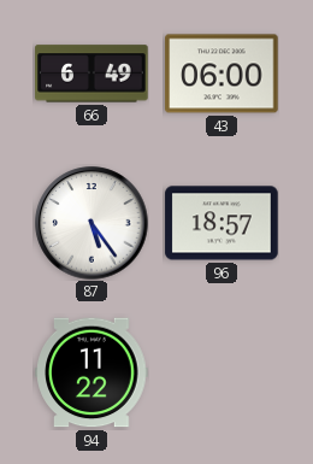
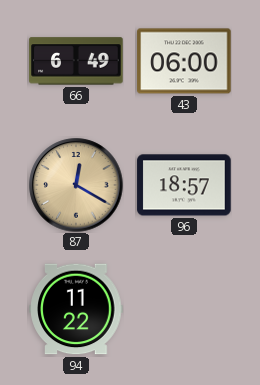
87: 5:24 -> 12:20 (76, 185)
87 dial: white -> champagne (76, 185)
